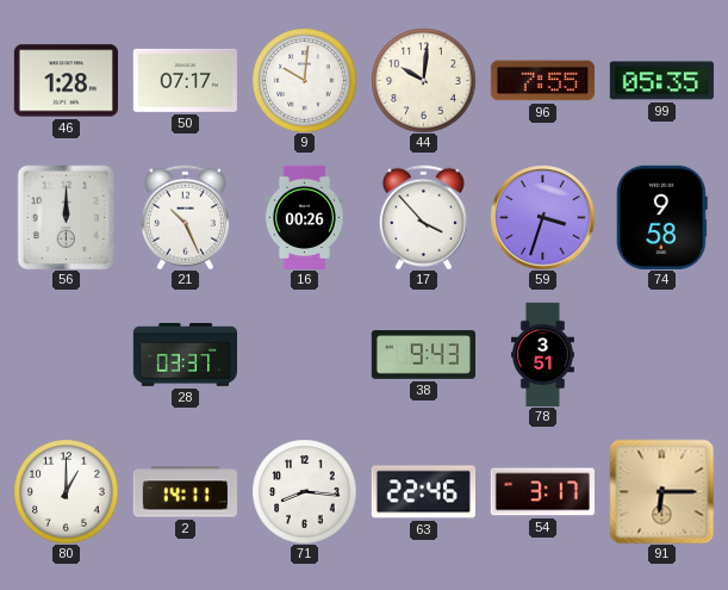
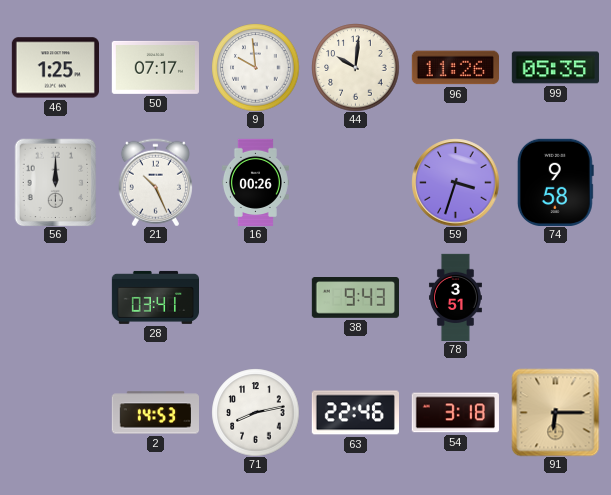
46: 1:28 -> 1:25 (55, 68)
9: 10:01 -> 9:59 (255, 67)
96: 7:55 -> 11:26 (455, 68)
17: 3:53 -> none (423, 217)
28: 03:37 -> 03:41 (155, 297)
80: 1:00 -> none (66, 491)
2: 14:11 -> 14:53 (155, 413)
71: 8:16 -> 8:13 (255, 412)
54: 3:17 -> 3:18 (455, 413)
